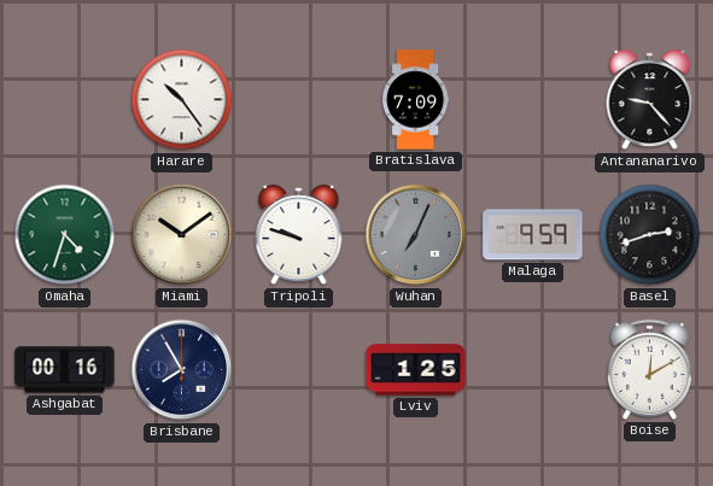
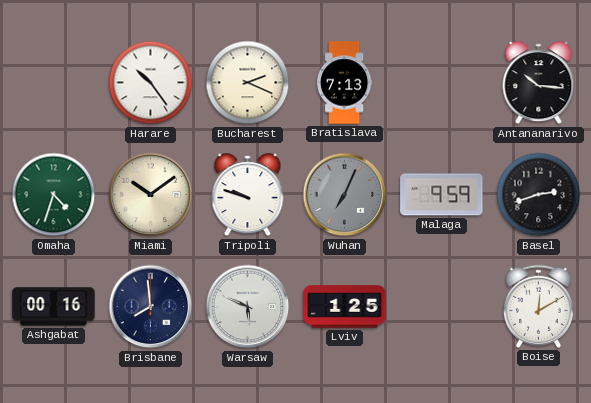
Bucharest: none -> 2:19 (248, 83)
Bratislava: 7:09 -> 7:13 (344, 83)
Antananarivo: 9:23 -> 10:16 (539, 83)
Brisbane: 7:55 -> 7:59 (151, 307)
Warsaw: none -> 5:49 (248, 307)
